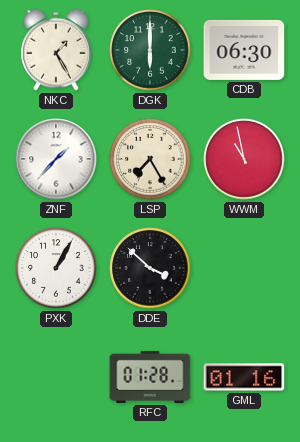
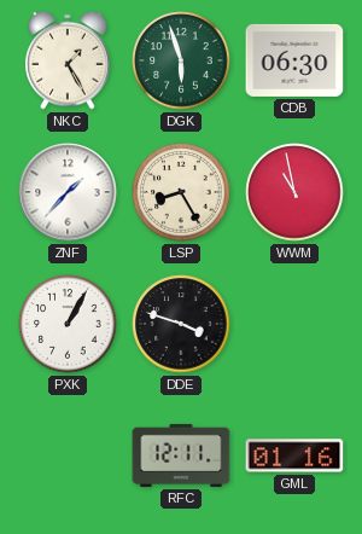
DGK: 6:00 -> 5:57 (181, 60)
LSP: 7:25 -> 8:25 (181, 192)
DDE: 3:52 -> 3:48 (181, 324)
RFC: 01:28 -> 12:11 (181, 455)
